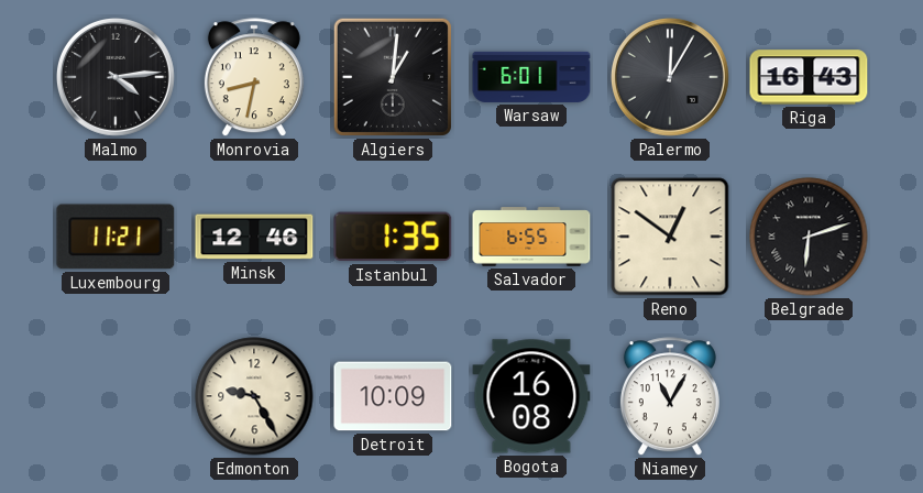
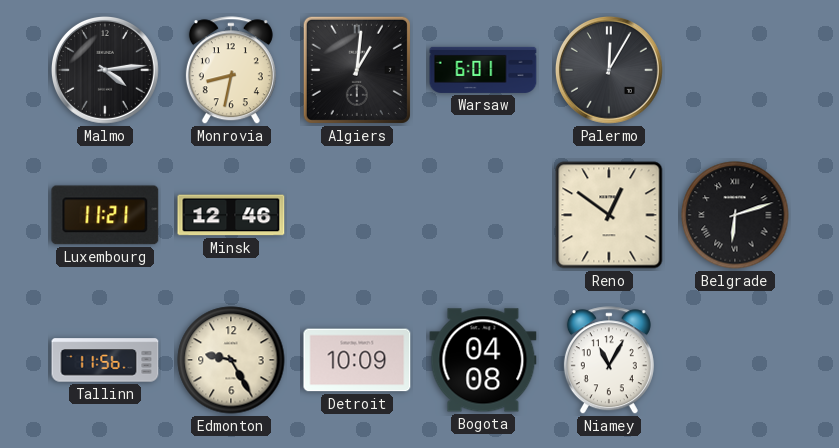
Riga: 16:43 -> none (809, 77)
Istanbul: 1:35 -> none (393, 237)
Salvador: 6:55 -> none (531, 237)
Tallinn: none -> 11:56 (105, 360)
Bogota: 16:08 -> 04:08 (483, 360)
